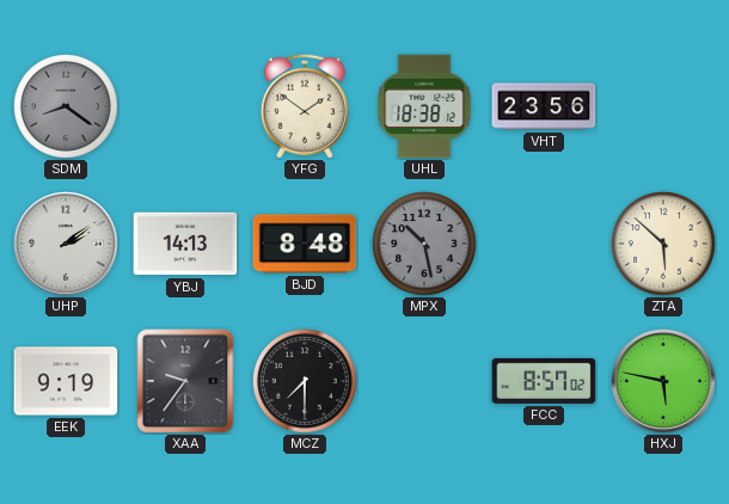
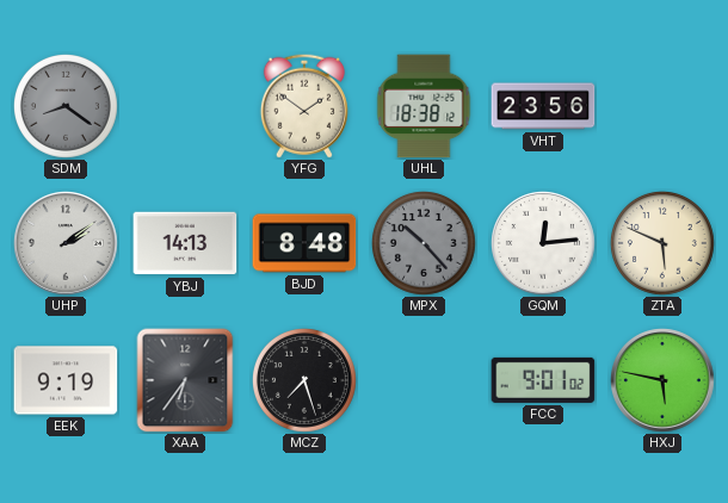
MPX: 10:28 -> 10:23 (424, 243)
GQM: none -> 12:14 (544, 244)
ZTA: 5:52 -> 5:49 (662, 243)
XAA: 9:36 -> 6:36 (185, 380)
MCZ: 7:30 -> 7:27 (304, 380)
FCC: 8:57 -> 9:01 (543, 380)
